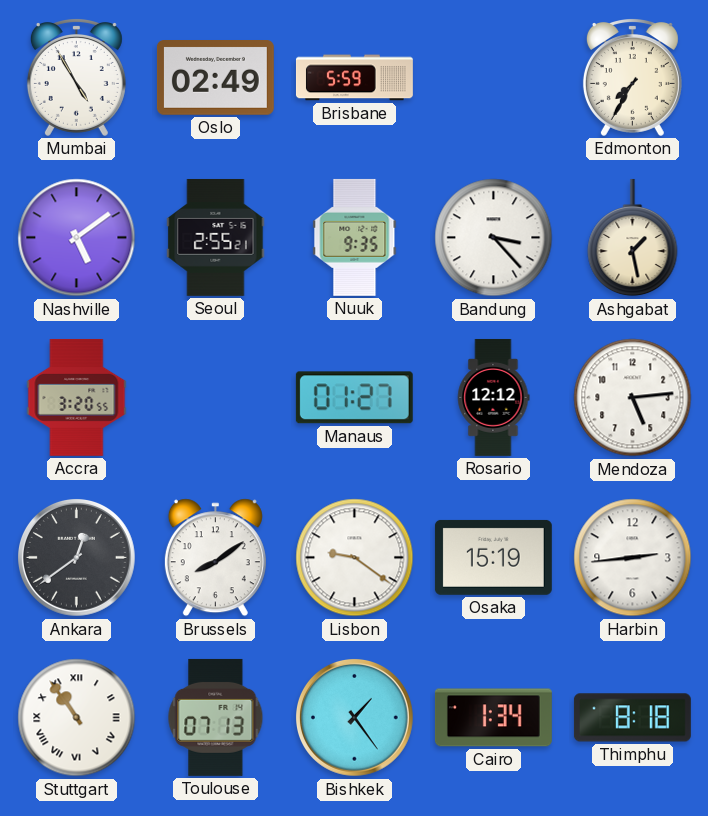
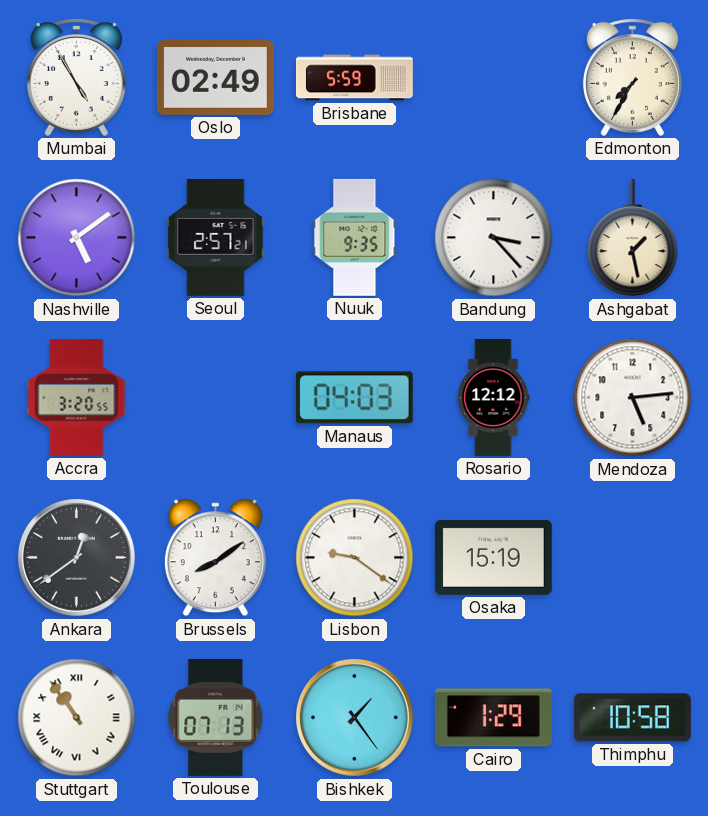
Seoul: 2:55 -> 2:57 (216, 237)
Manaus: 01:27 -> 04:03 (354, 398)
Harbin: 2:44 -> none (633, 558)
Cairo: 1:34 -> 1:29 (493, 718)
Thimphu: 8:18 -> 10:58 (632, 718)
